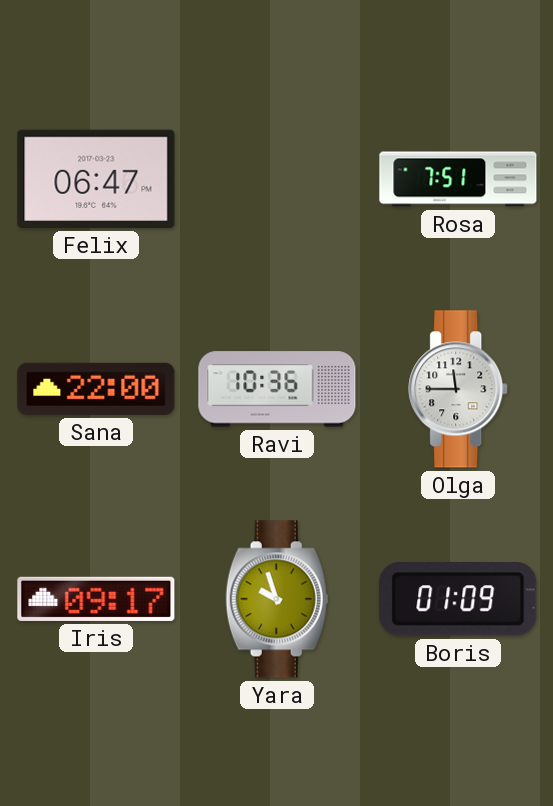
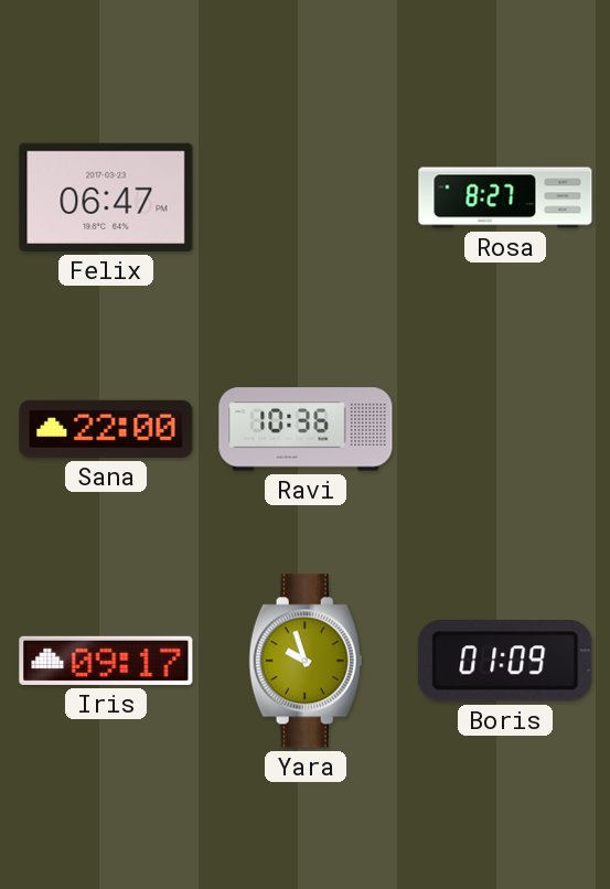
Rosa: 7:51 -> 8:27 (505, 197)
Olga: 11:45 -> none (459, 389)
